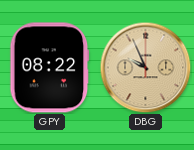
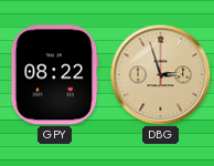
DBG: 9:56 -> 2:57 (160, 74)
